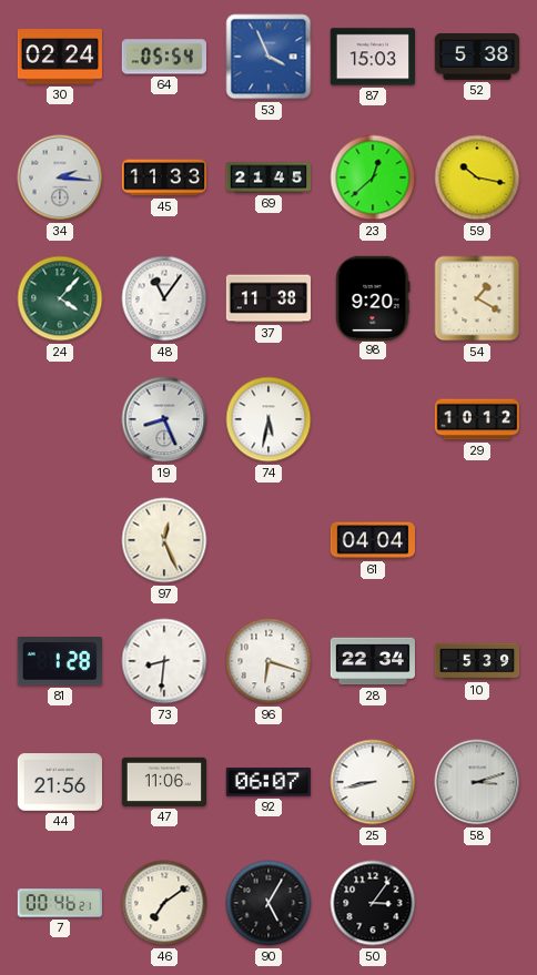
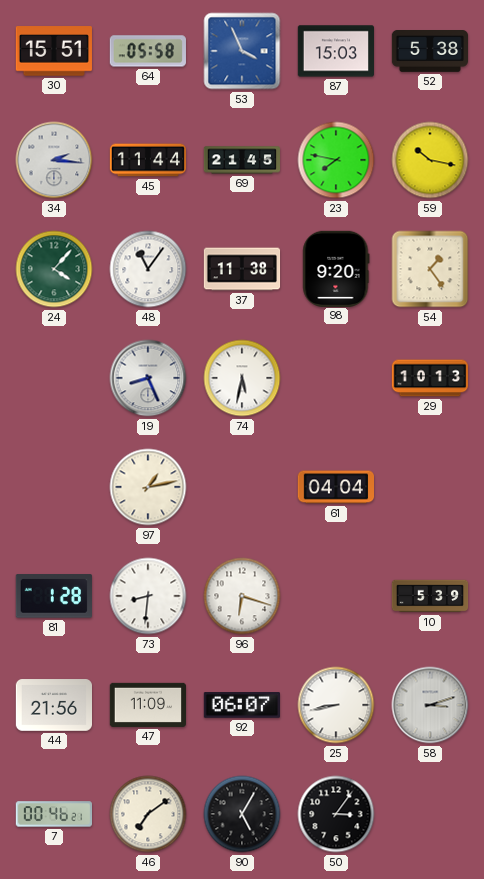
30: 02:24 -> 15:51 (53, 51)
64: 05:54 -> 05:58 (148, 51)
45: 11:33 -> 11:44 (148, 160)
23: 12:38 -> 7:47 (336, 160)
54: 1:20 -> 1:24 (430, 269)
29: 10:12 -> 10:13 (430, 378)
97: 12:26 -> 1:13 (148, 487)
28: 22:34 -> none (372, 661)
47: 11:06 -> 11:09 (147, 705)
